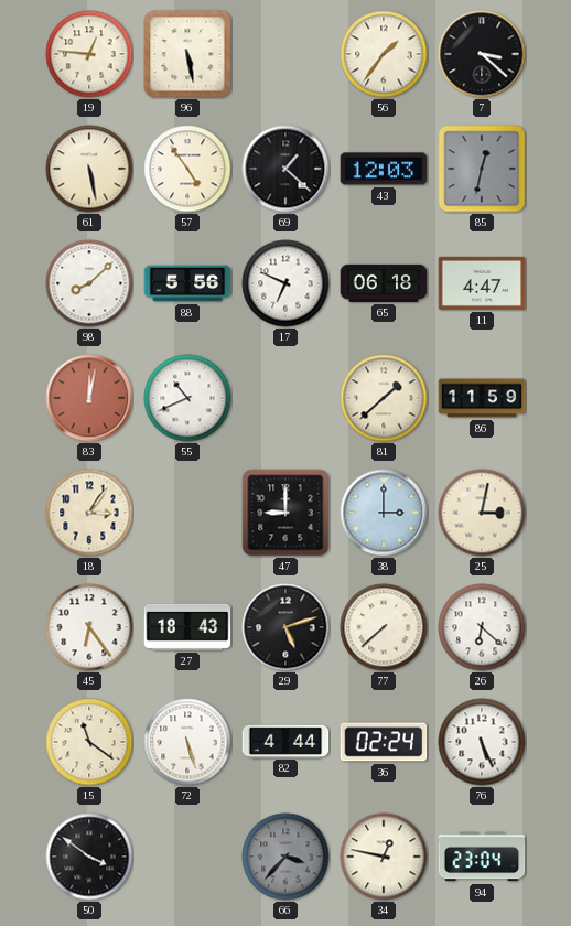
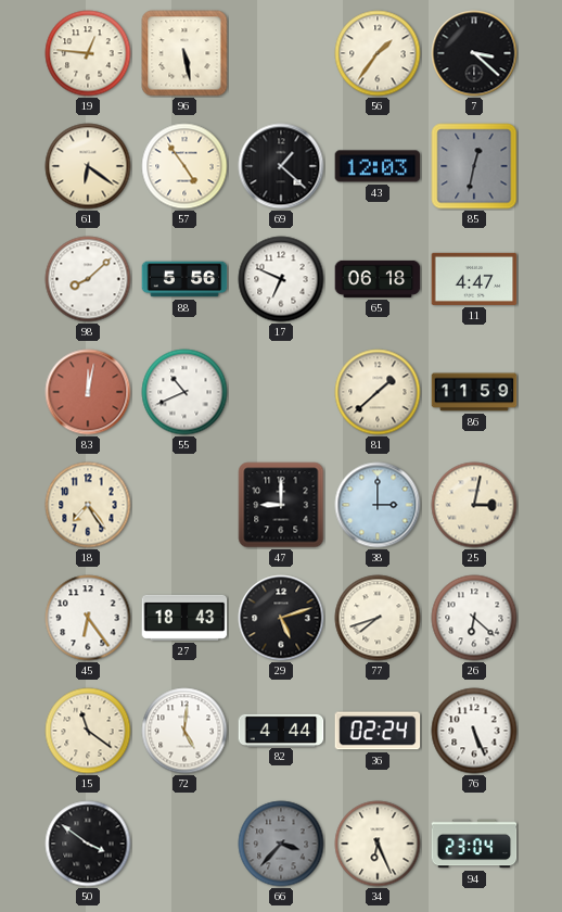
61: 5:28 -> 6:21 (88, 166)
18: 3:06 -> 7:24 (88, 505)
77: 7:38 -> 7:42 (378, 618)
72: 5:27 -> 5:01 (184, 731)
34: 12:47 -> 6:26 (378, 844)
